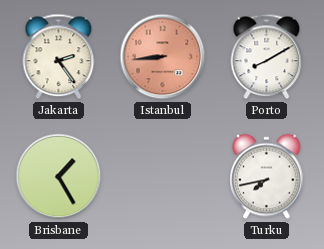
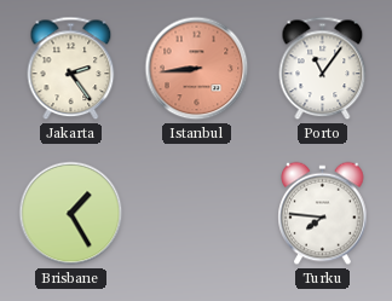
Porto: 8:10 -> 11:06 (323, 69)
Turku: 7:43 -> 7:46 (323, 214)
